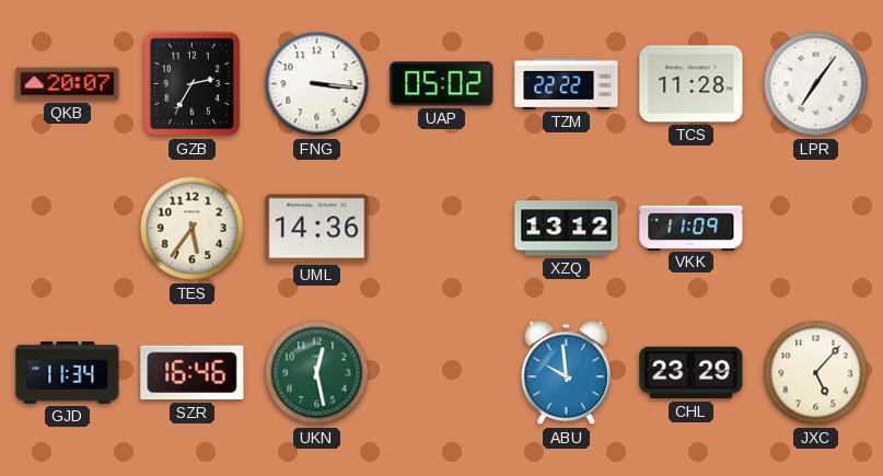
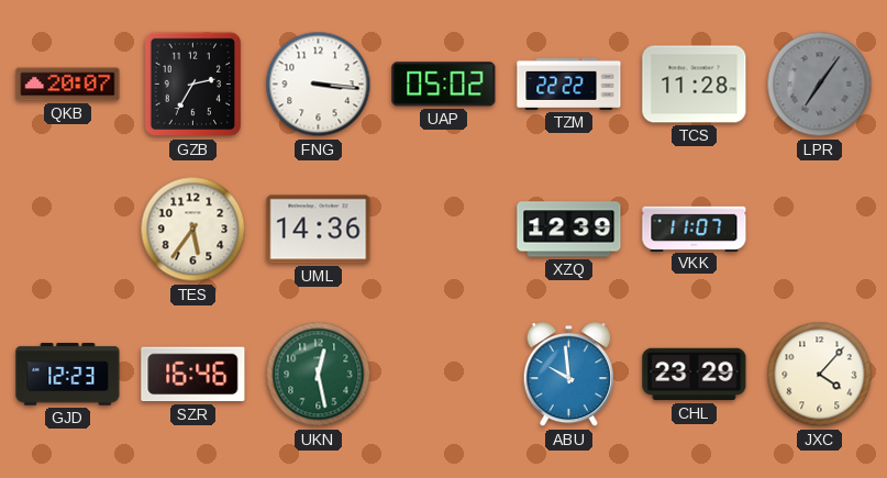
LPR dial: white -> grey (820, 85)
XZQ: 13:12 -> 12:39 (569, 230)
VKK: 11:09 -> 11:07 (695, 229)
GJD: 11:34 -> 12:23 (68, 375)
JXC: 5:07 -> 4:07 (820, 375)
